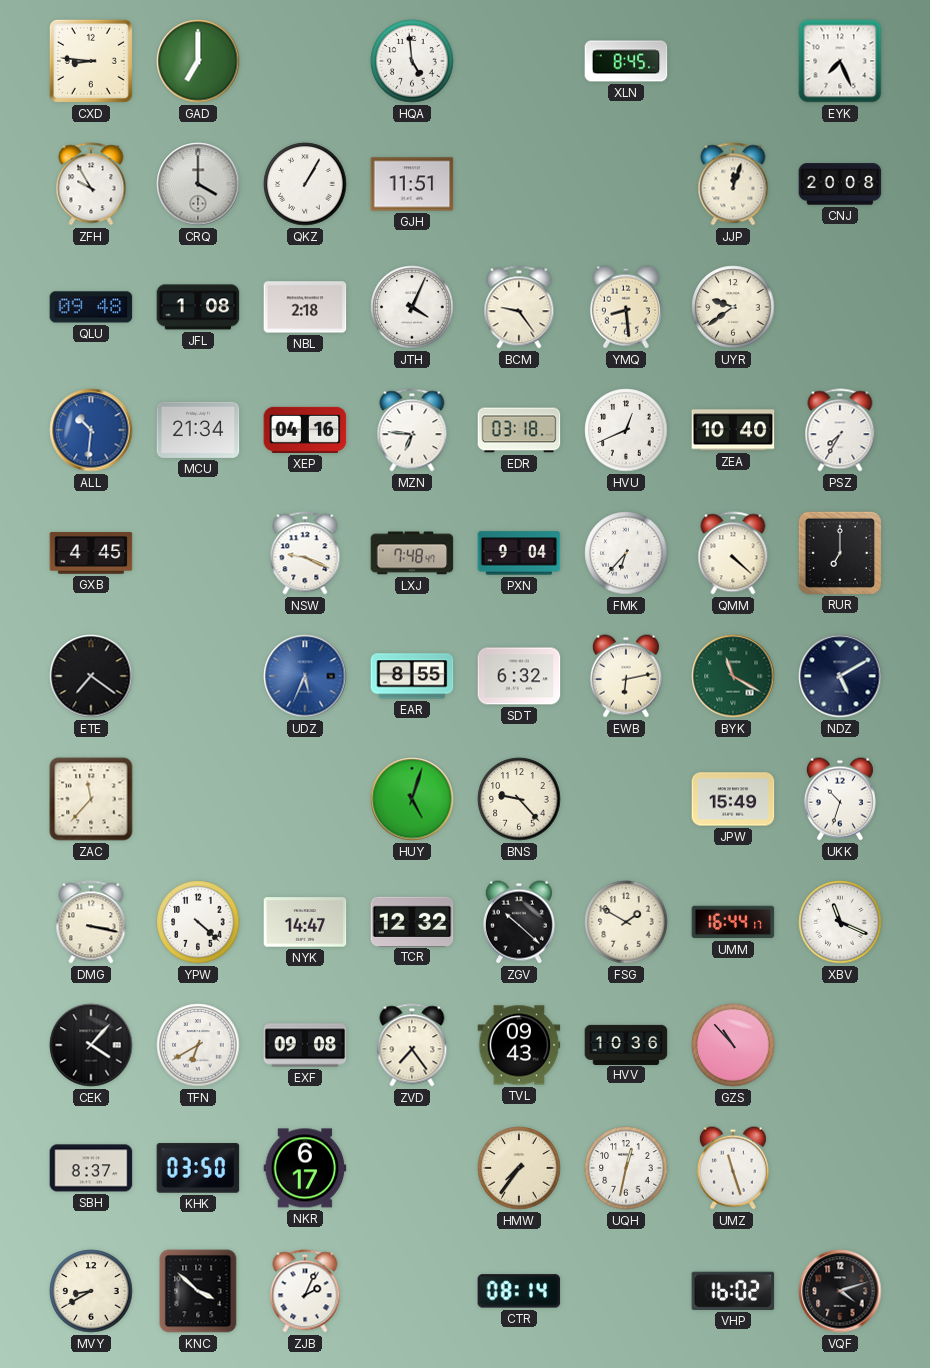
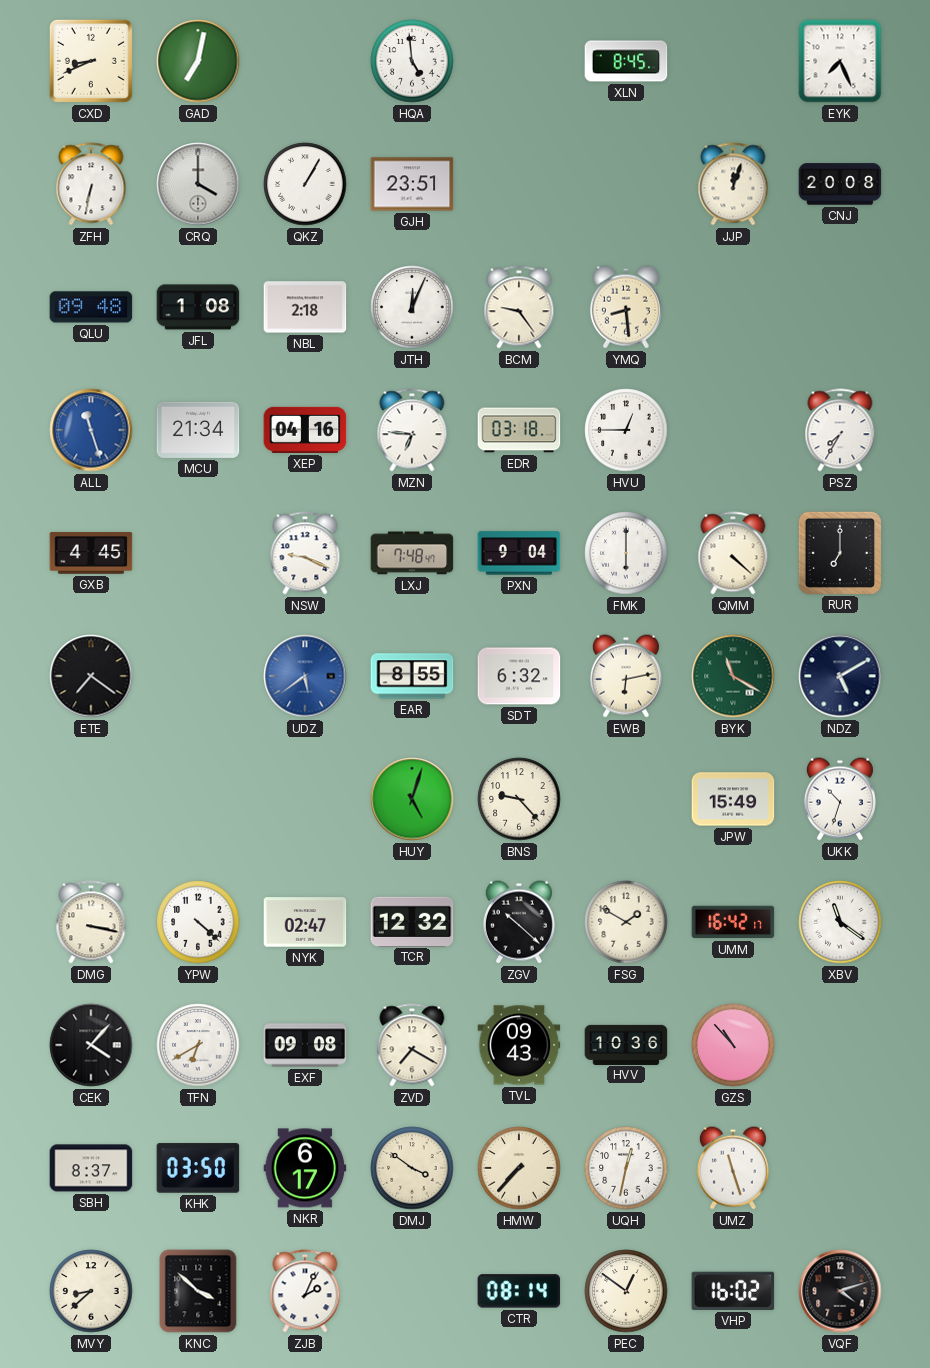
CXD: 8:46 -> 8:41 (91, 61)
GAD: 7:00 -> 7:02 (198, 61)
ZFH: 9:55 -> 6:32 (91, 184)
GJH: 11:51 -> 23:51 (412, 184)
JTH: 4:04 -> 12:04 (412, 307)
UYR: 9:39 -> none (733, 307)
ALL: 10:31 -> 11:27 (91, 430)
HVU: 12:41 -> 12:45 (626, 430)
ZEA: 10:40 -> none (733, 430)
FMK: 6:37 -> 6:00 (626, 553)
UDZ: 5:34 -> 5:39 (305, 676)
ZAC: 11:37 -> none (91, 799)
NYK: 14:47 -> 02:47 (305, 922)
UMM: 16:44 -> 16:42 (733, 922)
XBV: 11:19 -> 11:21 (840, 922)
ZVD: 7:24 -> 7:20 (412, 1045)
DMJ: none -> 3:51 (412, 1168)
HMW: 7:36 -> 7:37 (519, 1168)
MVY: 8:40 -> 8:38 (91, 1291)
PEC: none -> 12:51 (626, 1291)
